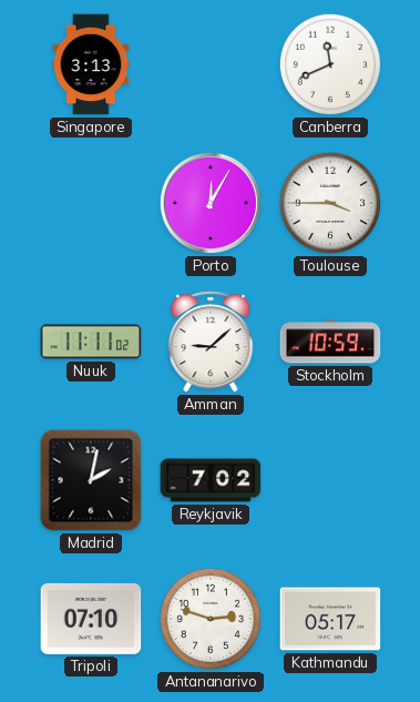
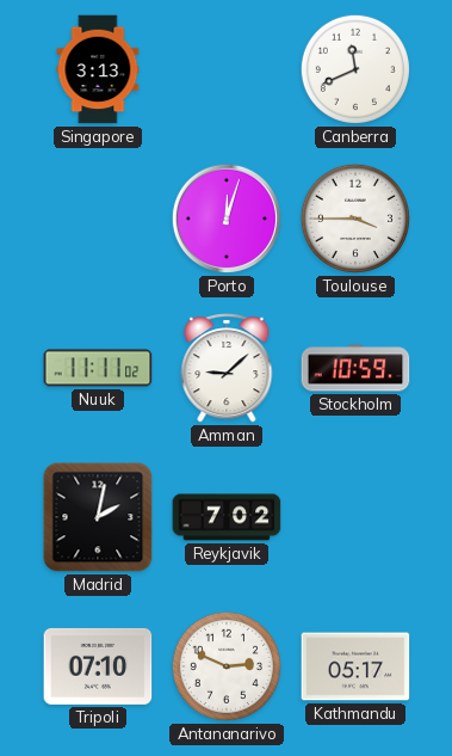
Porto: 12:05 -> 12:03 (227, 219)
Antananarivo: 2:48 -> 2:49 (227, 666)
